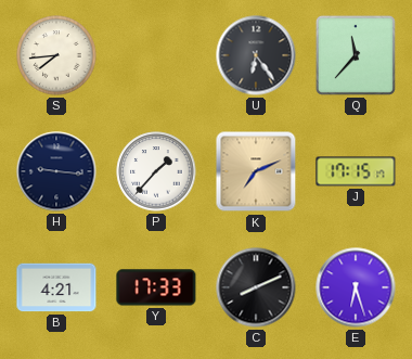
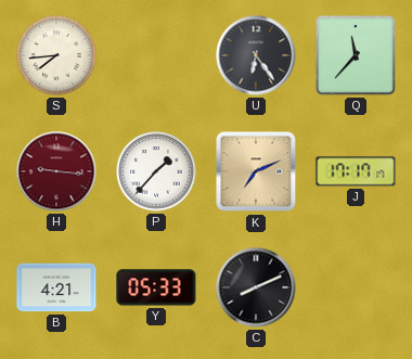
H dial: navy -> burgundy (56, 171)
J: 17:15 -> 17:17 (356, 171)
Y: 17:33 -> 05:33 (156, 287)
E: 6:27 -> none (356, 287)
